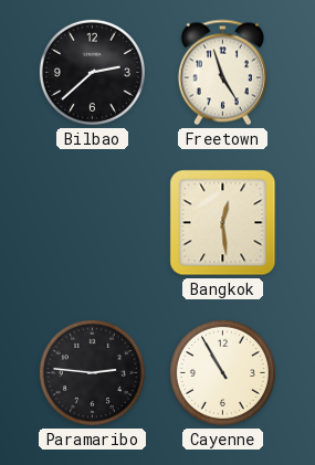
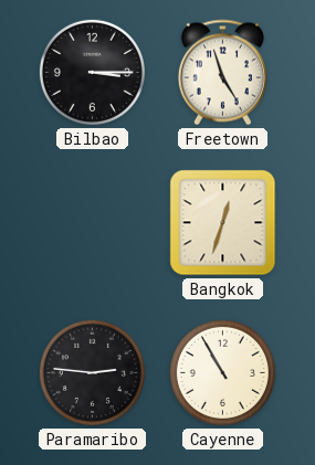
Bilbao: 2:38 -> 3:15 (92, 72)
Bangkok: 12:29 -> 12:33 (223, 223)
